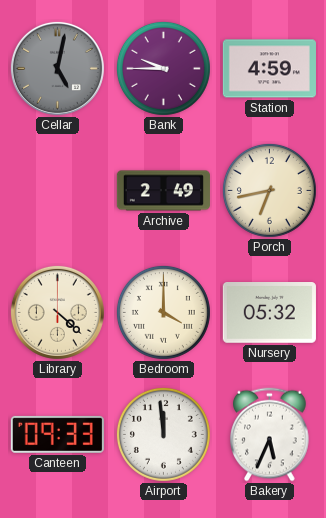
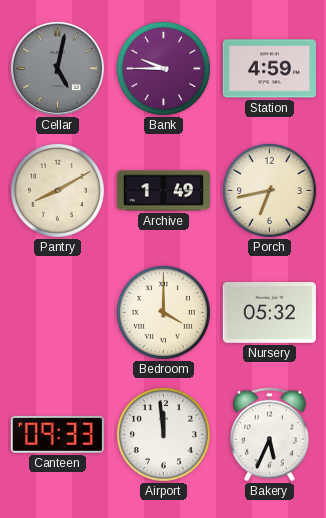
Pantry: none -> 8:10 (57, 190)
Archive: 2:49 -> 1:49 (163, 191)
Library: 4:22 -> none (57, 312)
